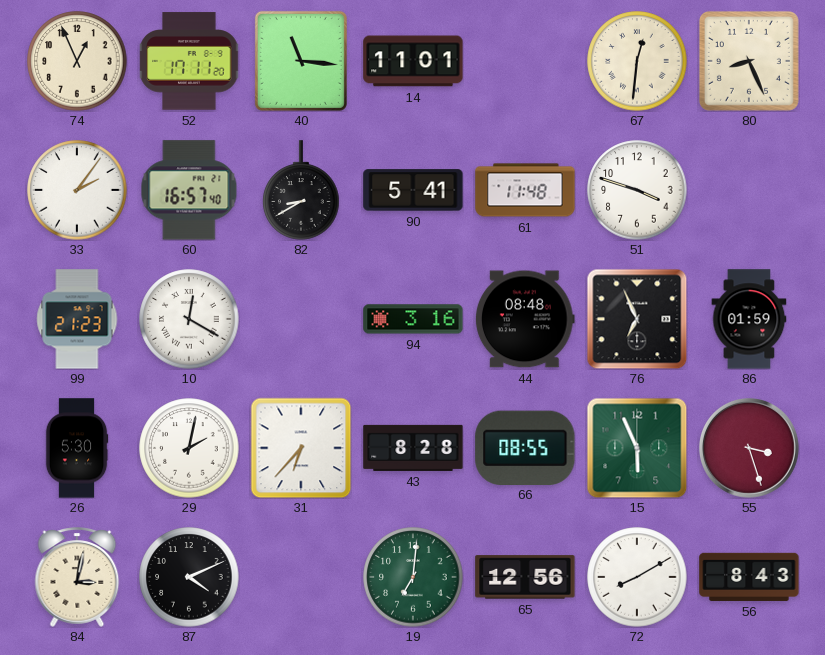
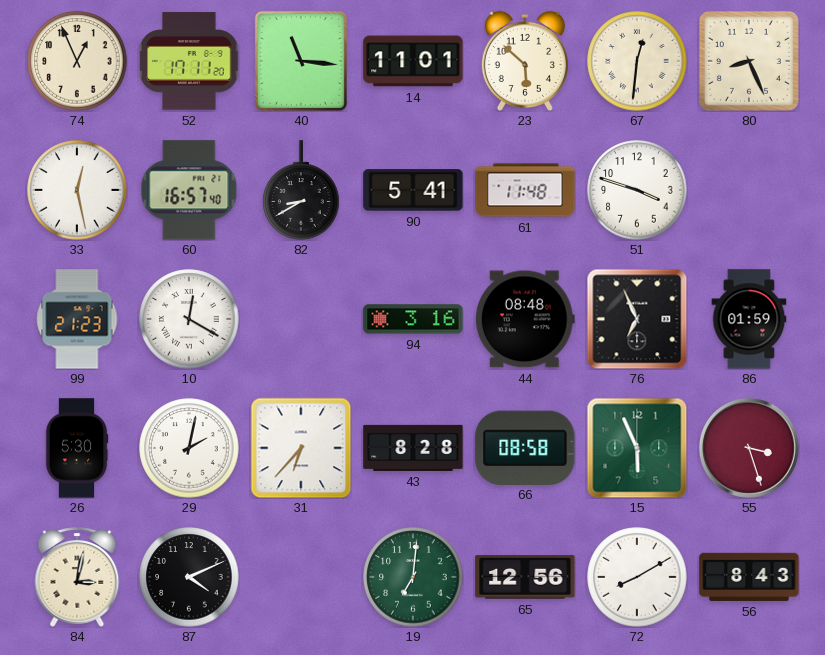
23: none -> 5:52 (525, 60)
33: 2:06 -> 12:28 (77, 190)
66: 08:55 -> 08:58 (525, 447)
